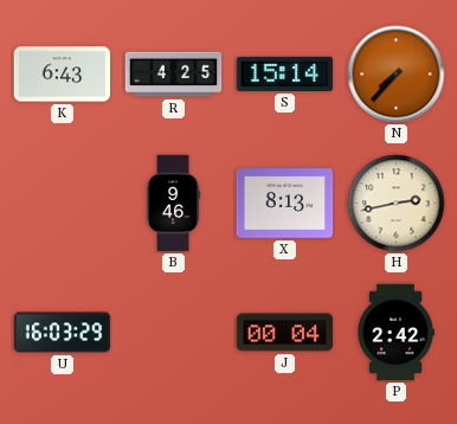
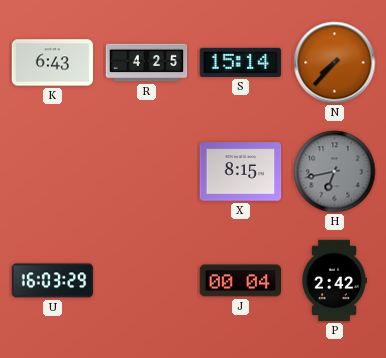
B: 9:46 -> none (173, 204)
X: 8:13 -> 8:15 (241, 172)
H: 2:43 -> 6:43 (335, 172)
H dial: cream -> grey (335, 172)
